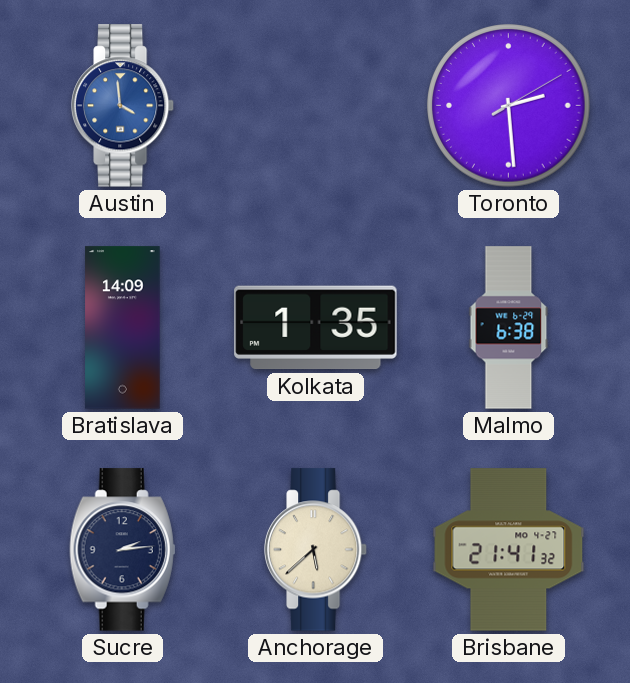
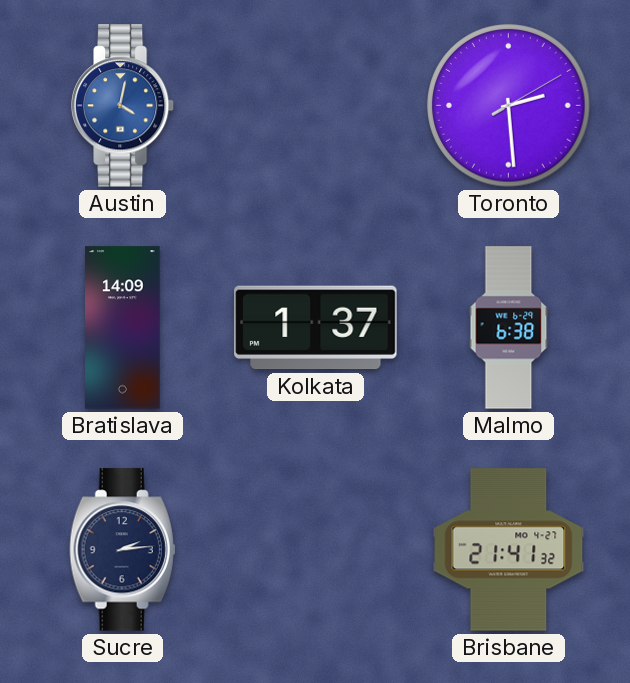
Austin: 3:59 -> 4:02 (123, 106)
Kolkata: 1:35 -> 1:37 (316, 328)
Anchorage: 5:38 -> none (316, 550)
